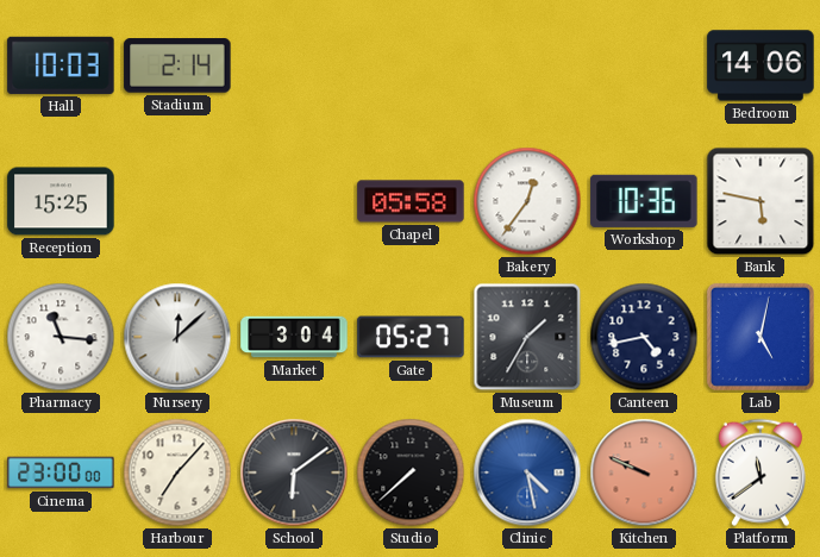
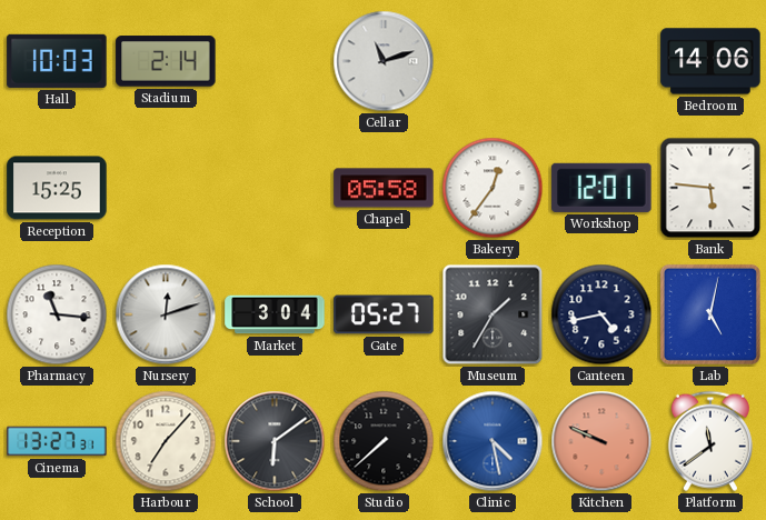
Cellar: none -> 11:12 (384, 61)
Workshop: 10:36 -> 12:01 (601, 188)
Bank: 5:47 -> 5:46 (710, 188)
Nursery: 12:08 -> 12:12 (166, 314)
Cinema: 23:00 -> 13:27 (57, 441)
